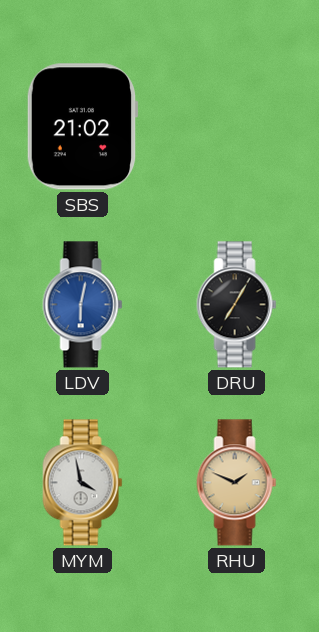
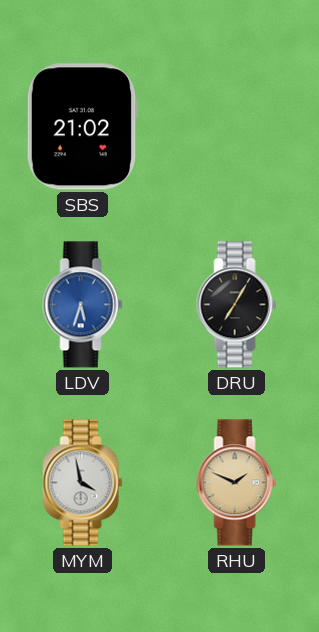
LDV: 6:02 -> 5:33 (83, 305)
